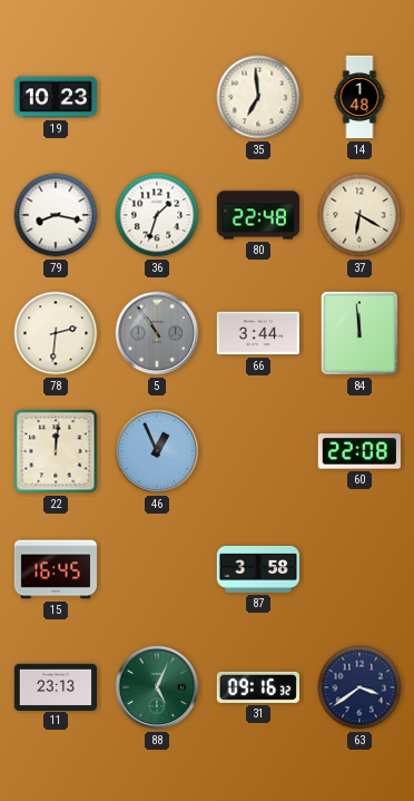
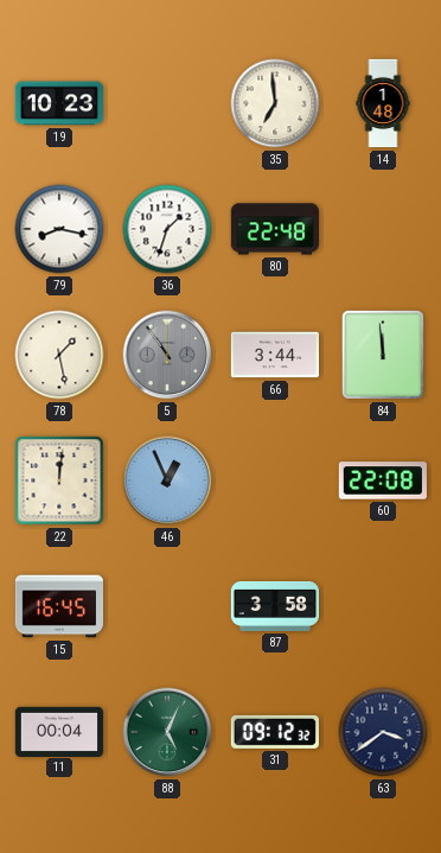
37: 6:20 -> none (359, 215)
78: 2:31 -> 1:28 (59, 355)
11: 23:13 -> 00:04 (58, 731)
31: 09:16 -> 09:12 (275, 732)
